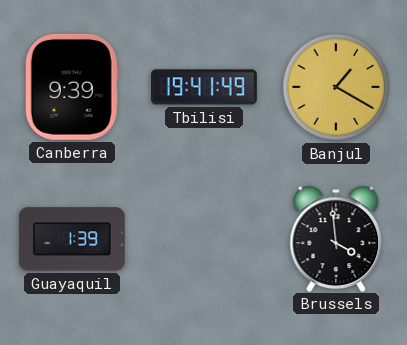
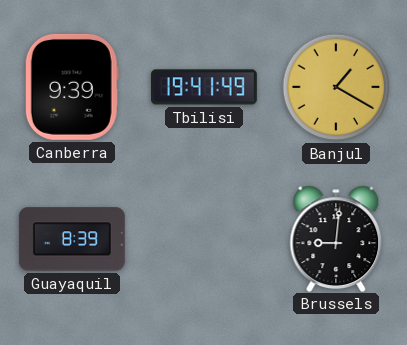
Guayaquil: 1:39 -> 8:39 (72, 239)
Brussels: 3:59 -> 9:01 (336, 238)
